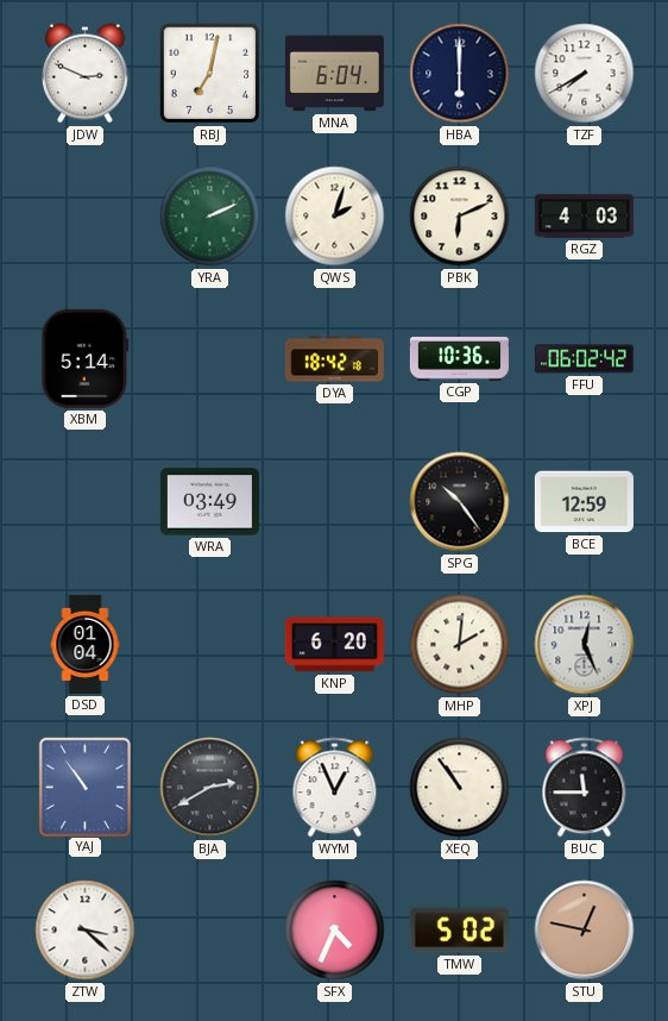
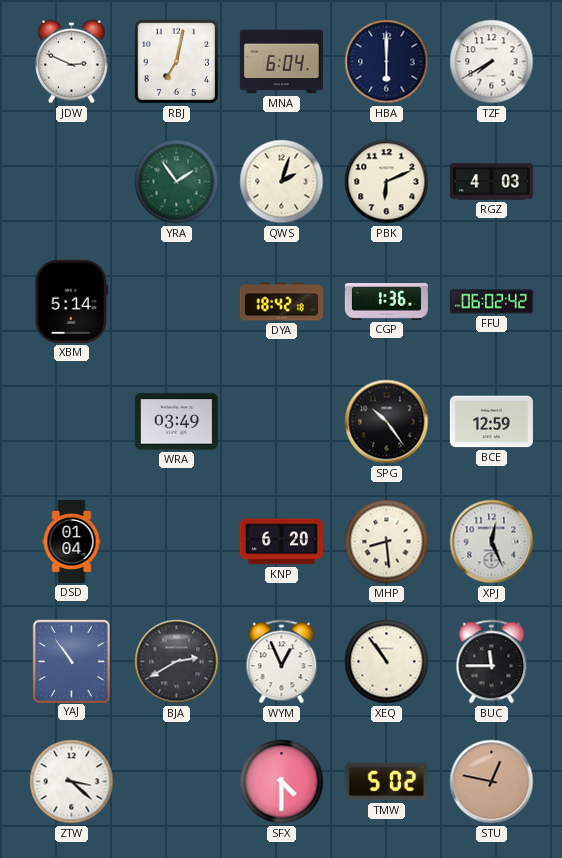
YRA: 2:11 -> 1:54 (177, 182)
CGP: 10:36 -> 1:36 (386, 302)
MHP: 2:01 -> 8:29 (387, 542)
SFX: 4:34 -> 4:30 (282, 782)
